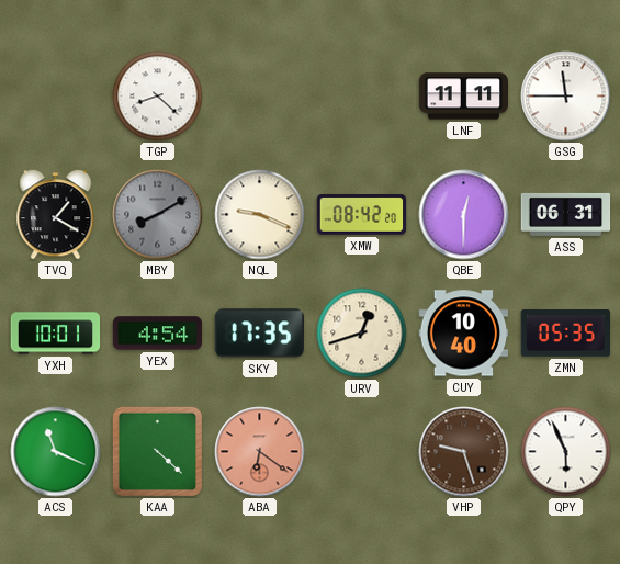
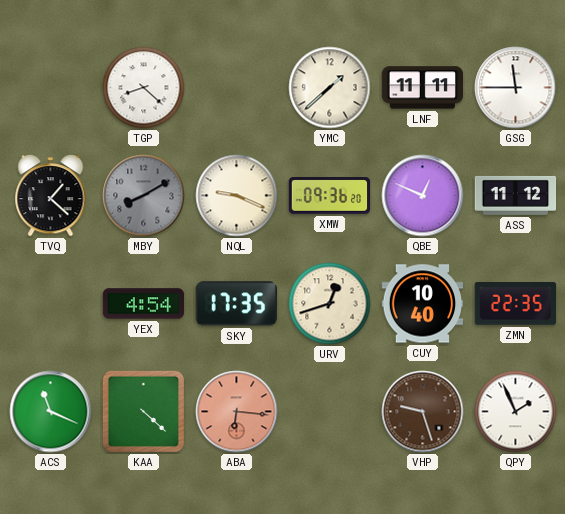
YMC: none -> 1:38 (330, 88)
TVQ: 1:20 -> 1:22 (51, 196)
XMW: 08:42 -> 09:36 (330, 196)
QBE: 12:30 -> 12:49 (423, 196)
ASS: 06:31 -> 11:12 (516, 195)
YXH: 10:01 -> none (56, 334)
ZMN: 05:35 -> 22:35 (515, 304)
ABA: 6:21 -> 6:16 (237, 412)
QPY: 5:56 -> 1:56 (516, 412)
